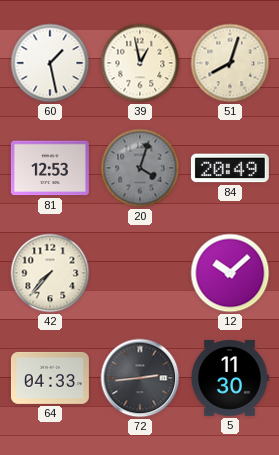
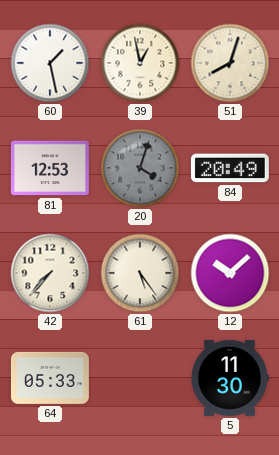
61: none -> 5:24 (140, 273)
64: 04:33 -> 05:33 (50, 378)
72: 2:44 -> none (140, 378)
